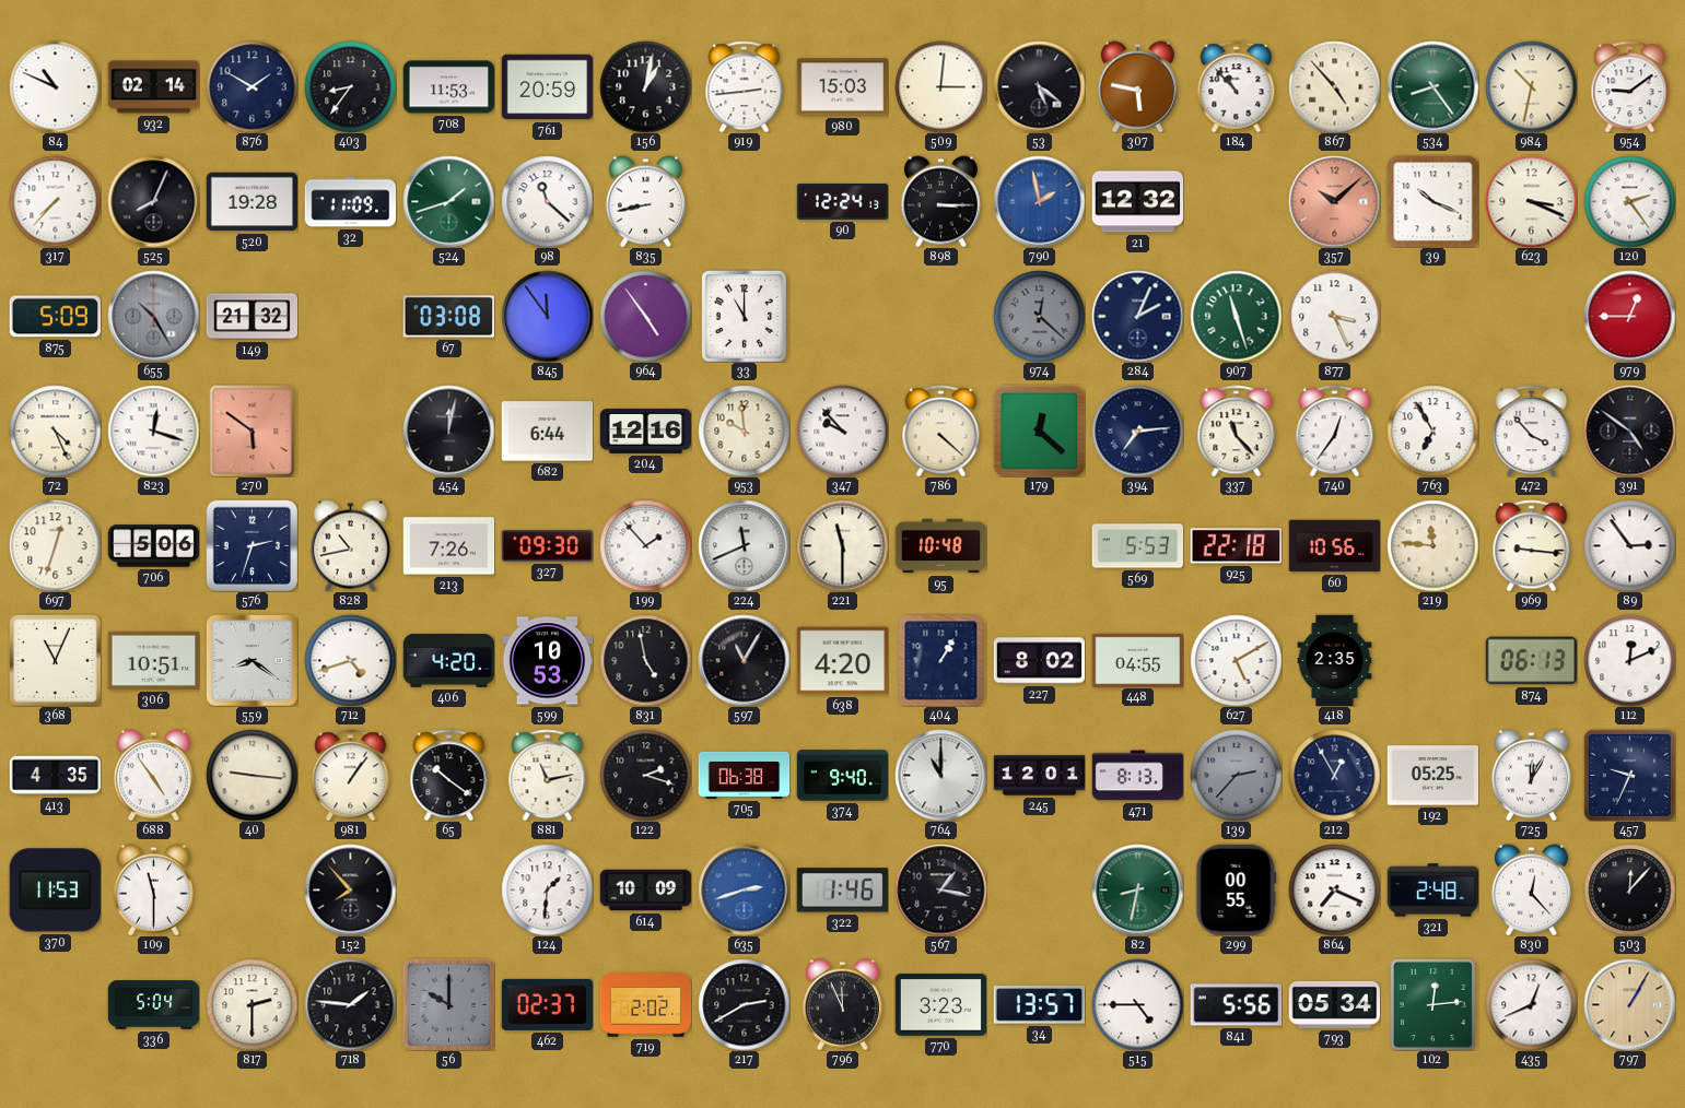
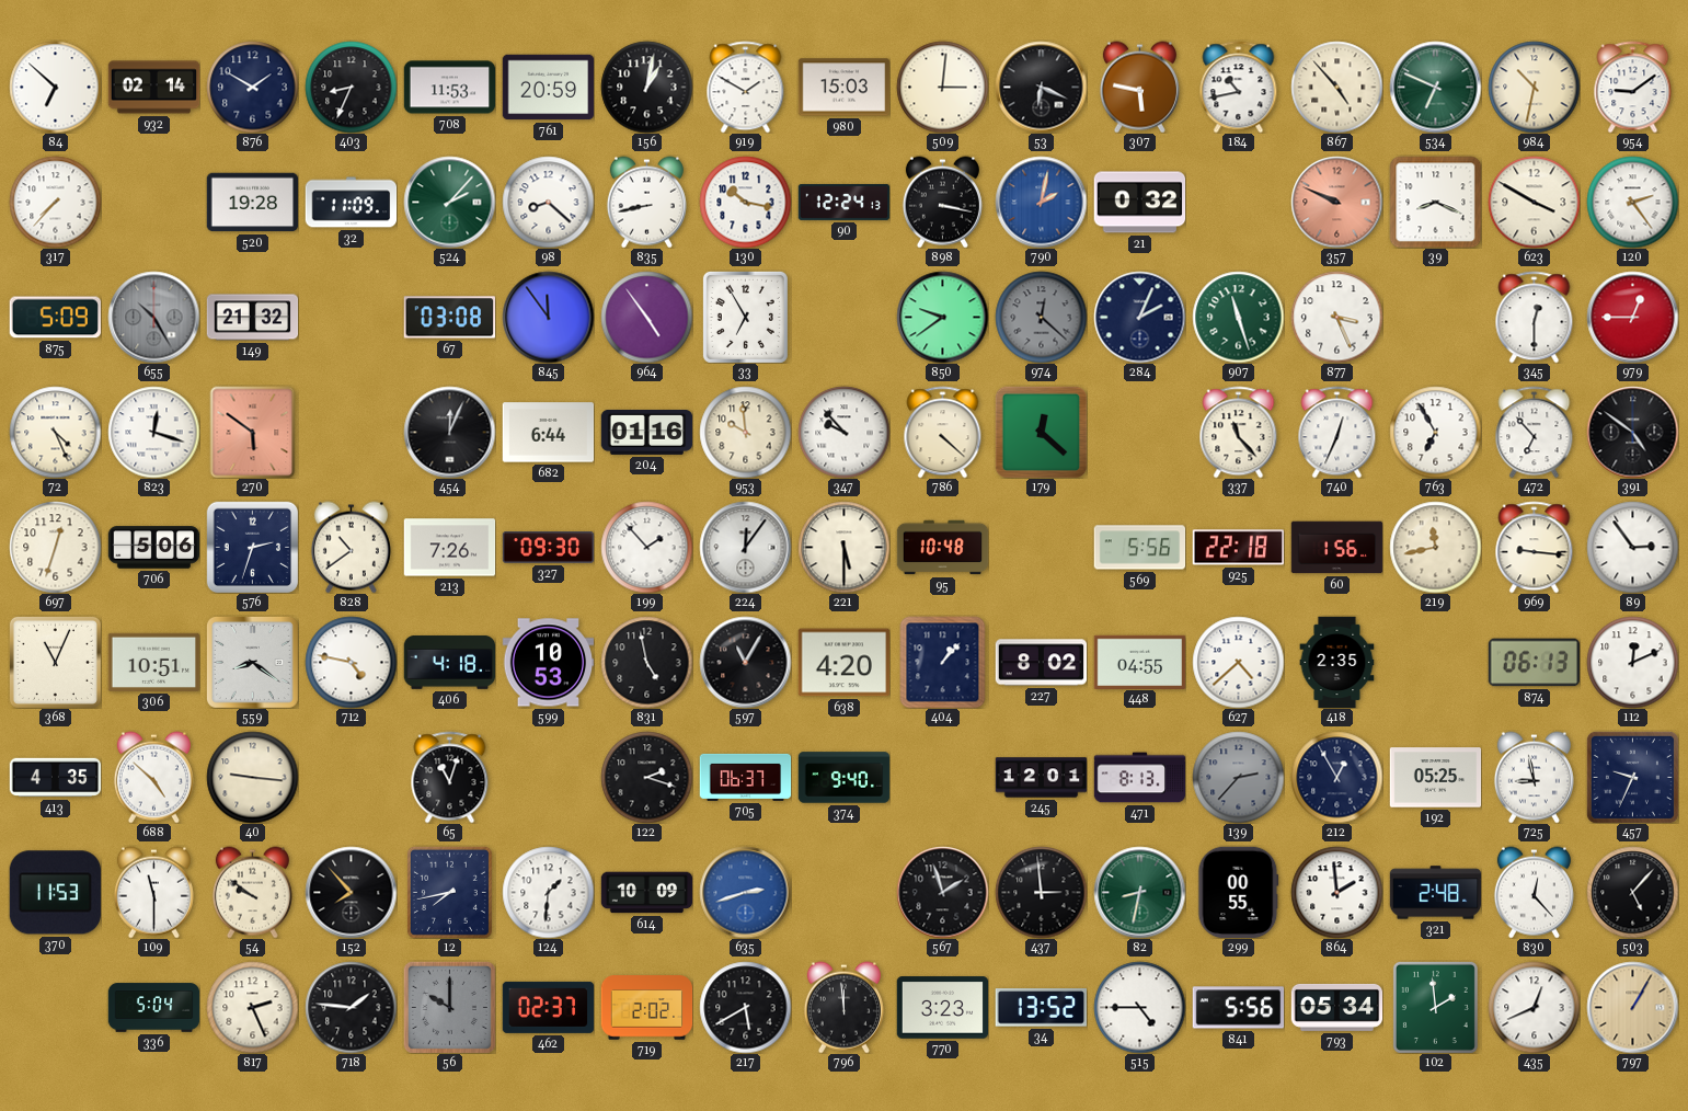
84: 10:49 -> 6:52 (55, 87)
403: 8:36 -> 8:34 (351, 87)
919: 2:44 -> 1:50 (746, 87)
53: 5:21 -> 6:19 (1041, 87)
184: 10:53 -> 10:43 (1239, 87)
534: 8:24 -> 6:49 (1435, 87)
525: 8:04 -> none (153, 201)
524: 1:42 -> 2:07 (449, 202)
98: 11:22 -> 8:22 (548, 202)
130: none -> 10:17 (745, 202)
898: 3:15 -> 3:17 (942, 202)
790: 1:58 -> 2:02 (1041, 202)
21: 12:32 -> 0:32 (1139, 203)
357: 10:08 -> 9:49 (1336, 202)
39: 10:19 -> 8:19 (1435, 202)
623: 3:19 -> 3:50 (1534, 202)
33: 11:00 -> 6:55 (745, 317)
850: none -> 9:39 (942, 317)
345: none -> 12:30 (1535, 317)
454: 12:02 -> 12:04 (449, 432)
204: 12:16 -> 01:16 (646, 432)
394: 7:14 -> none (1137, 431)
740: 12:36 -> 12:34 (1337, 432)
472: 3:53 -> 6:53 (1535, 432)
828: 10:43 -> 10:39 (351, 547)
224: 11:41 -> 12:06 (745, 547)
221: 11:30 -> 5:30 (843, 547)
569: 5:53 -> 5:56 (1139, 548)
60: 10:56 -> 1:56 (1336, 548)
219: 11:46 -> 11:43 (1435, 547)
712: 4:42 -> 4:47 (351, 662)
406: 4:20 -> 4:18 (449, 662)
404: 1:05 -> 1:07 (943, 662)
627: 5:10 -> 4:38 (1238, 662)
688: 4:54 -> 4:52 (153, 777)
981: 1:06 -> none (351, 775)
65: 10:21 -> 11:03 (450, 777)
881: 11:13 -> none (548, 775)
705: 06:38 -> 06:37 (745, 777)
764: 11:00 -> none (940, 775)
725: 12:05 -> 8:58 (1534, 777)
54: none -> 9:51 (252, 892)
12: none -> 7:43 (449, 892)
322: 1:46 -> none (842, 891)
567: 1:17 -> 1:57 (942, 892)
437: none -> 2:59 (1041, 892)
864: 7:19 -> 1:59 (1336, 892)
503: 12:07 -> 5:07 (1632, 892)
817: 2:30 -> 2:26 (252, 1007)
217: 2:40 -> 5:40 (745, 1007)
796: 11:56 -> 11:59 (843, 1007)
34: 13:57 -> 13:52 (1041, 1008)
102: 12:14 -> 1:59 (1435, 1007)
